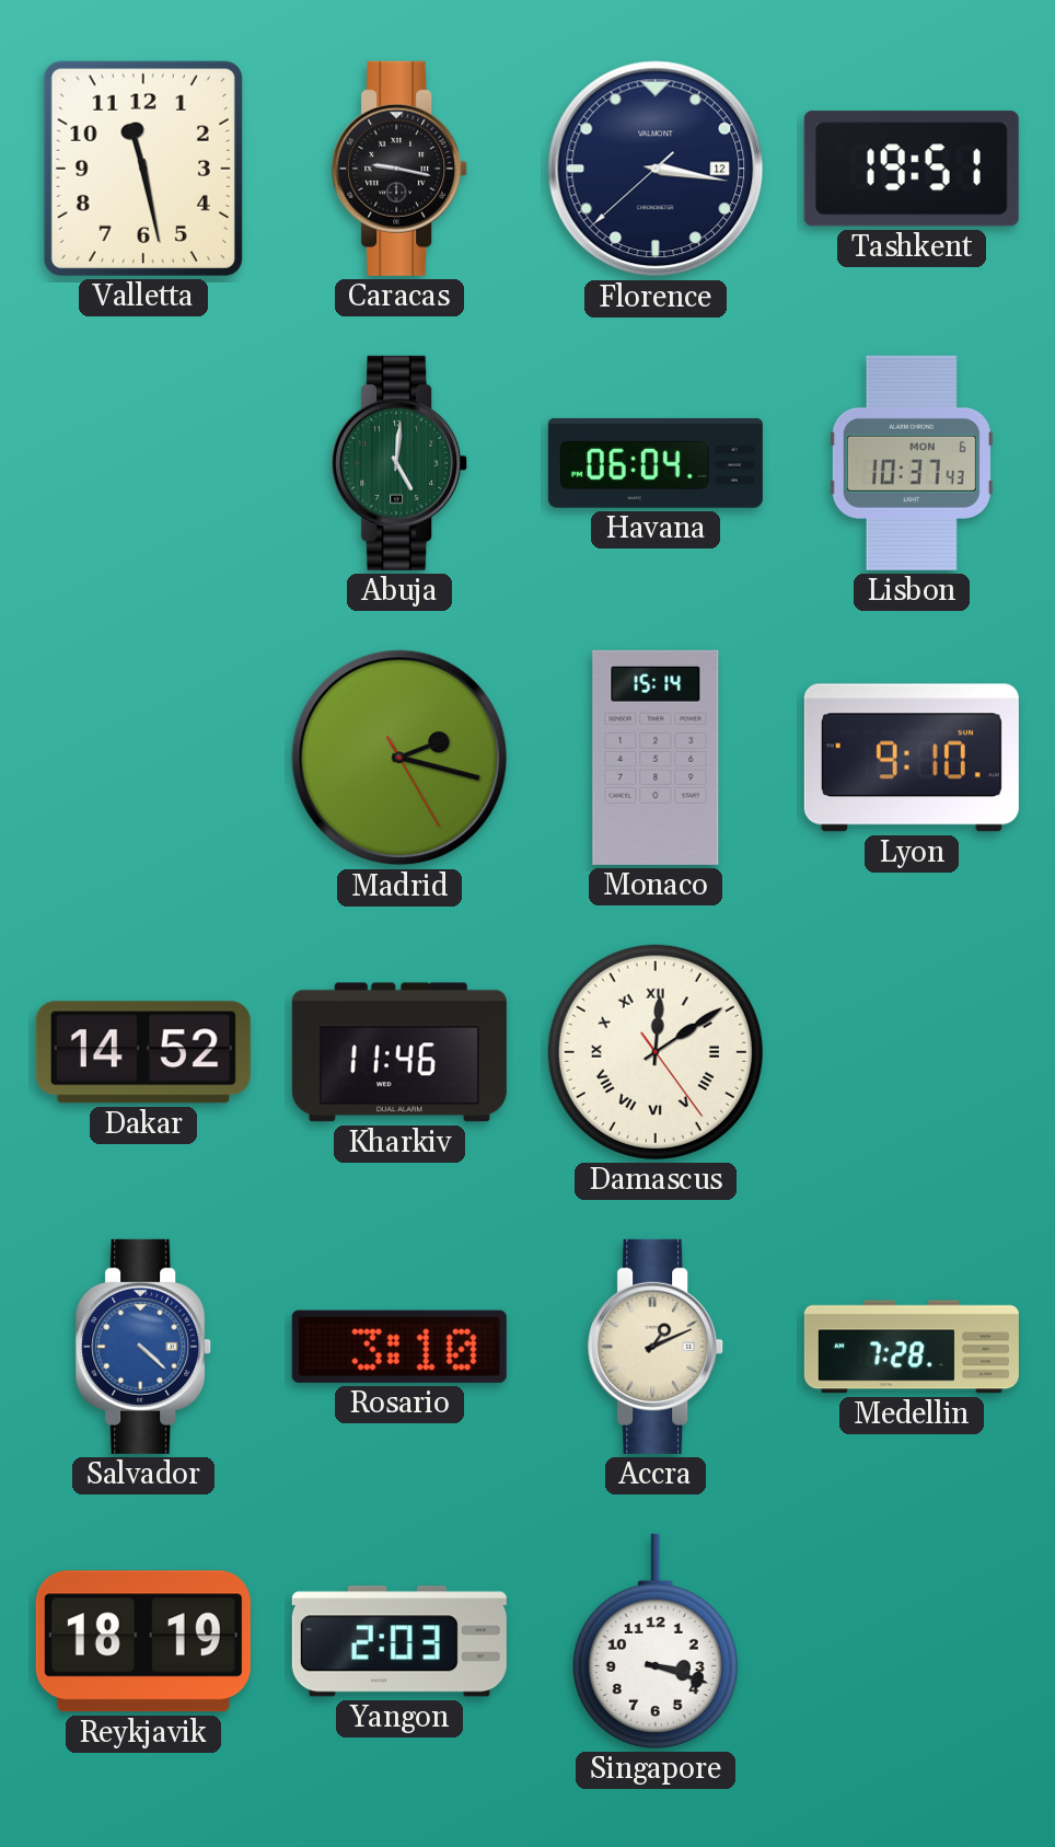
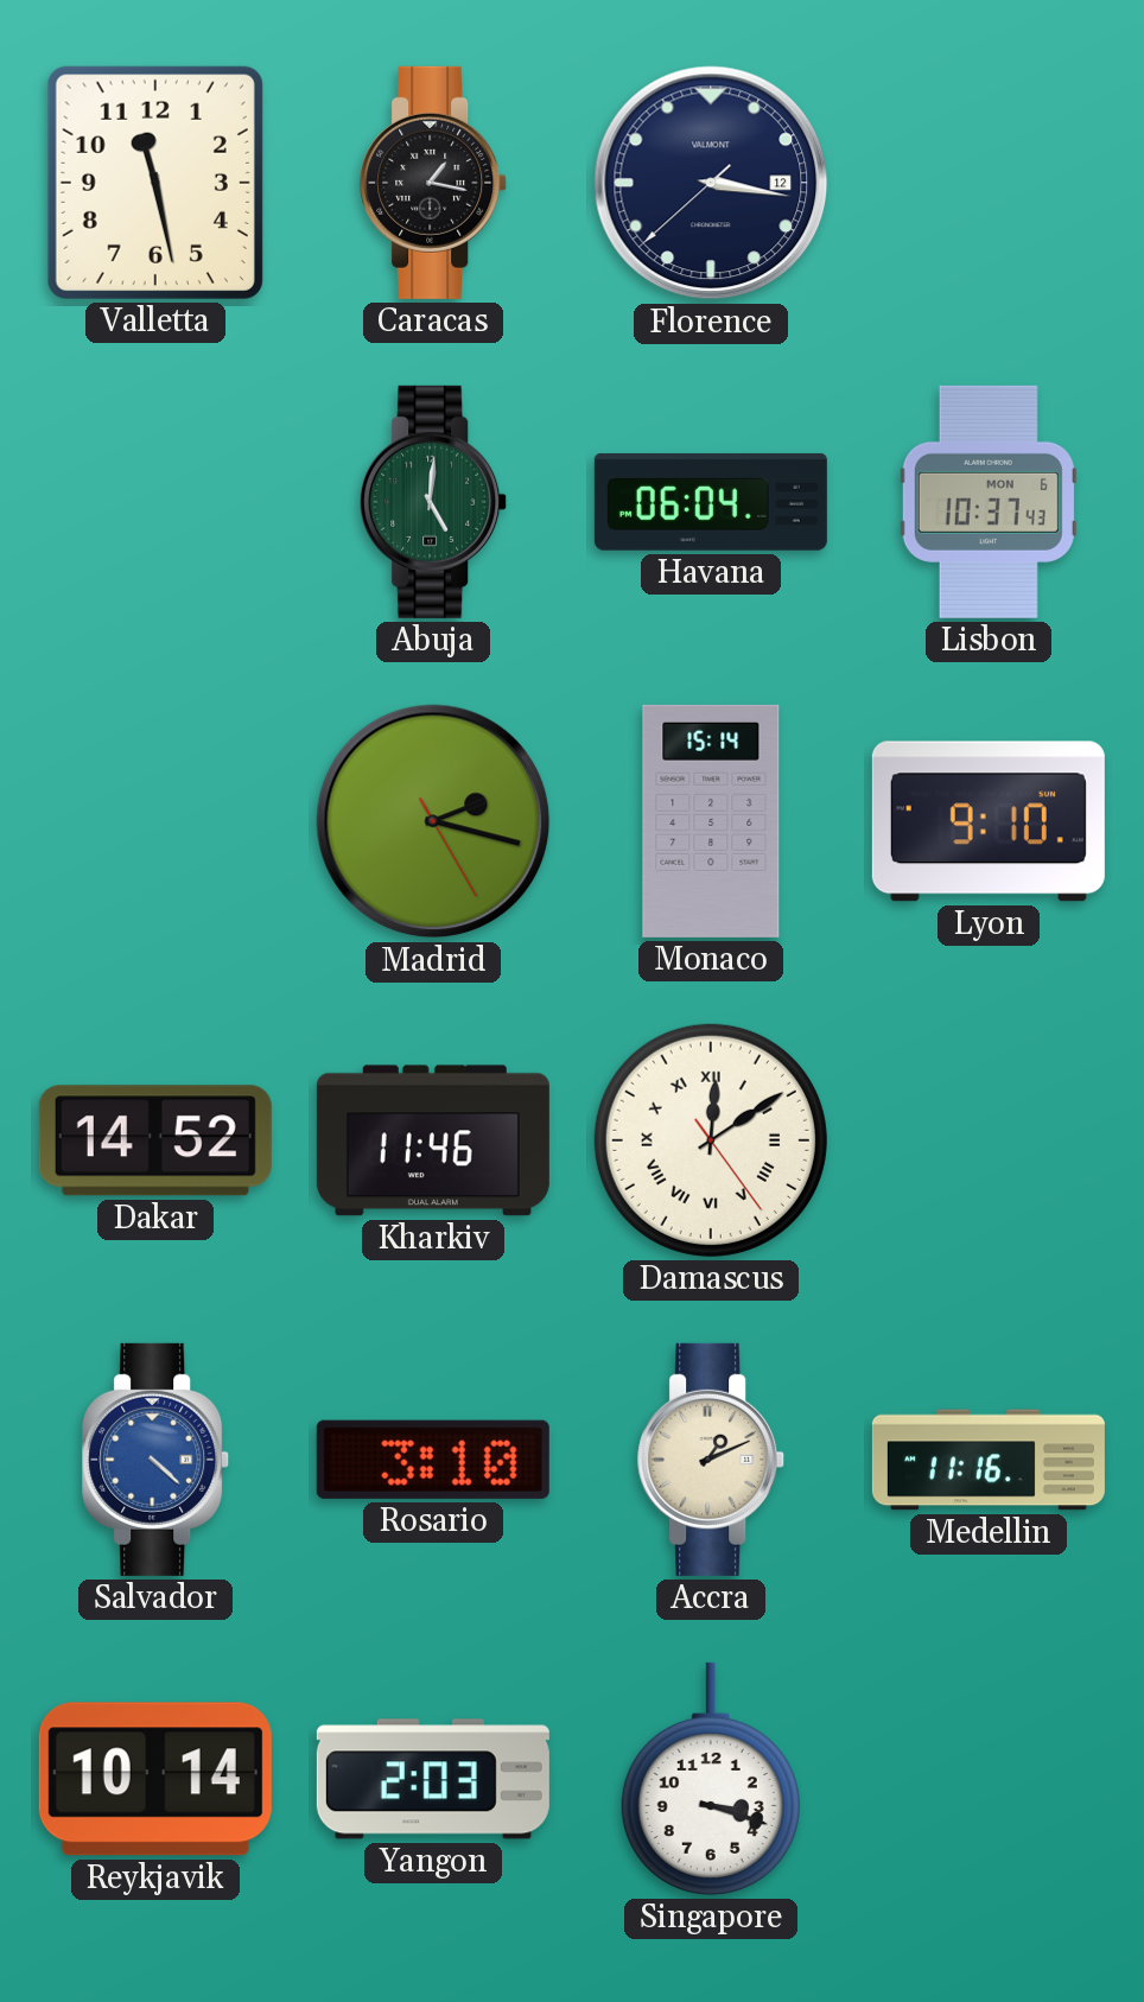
Caracas: 9:17 -> 1:17 (434, 183)
Tashkent: 19:51 -> none (912, 169)
Medellin: 7:28 -> 11:16 (989, 1460)
Reykjavik: 18:19 -> 10:14 (155, 1779)
